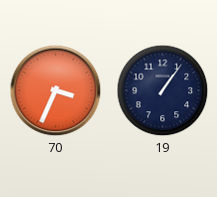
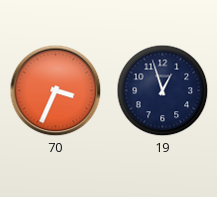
19: 1:06 -> 12:57 (163, 91)
